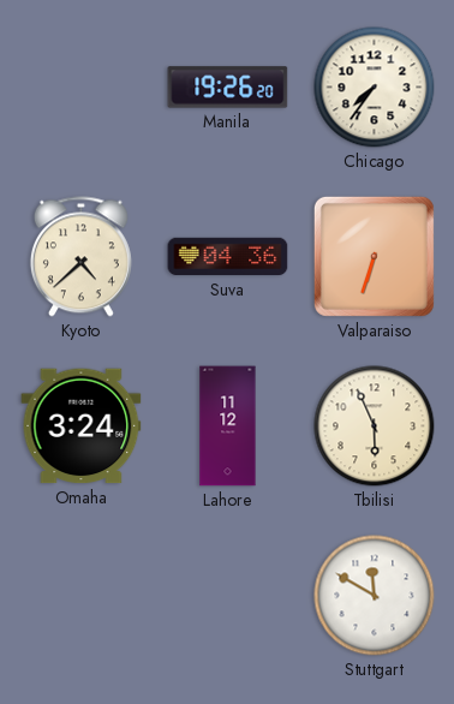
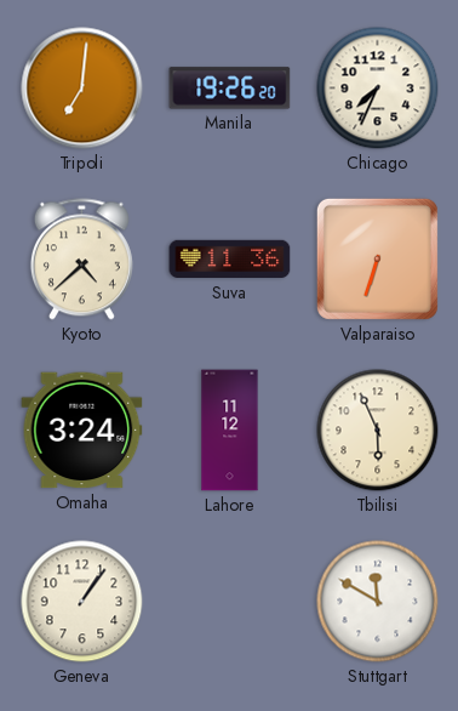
Tripoli: none -> 7:01 (82, 89)
Chicago: 7:36 -> 7:34 (378, 89)
Suva: 04:36 -> 11:36 (230, 260)
Geneva: none -> 1:06 (82, 602)
